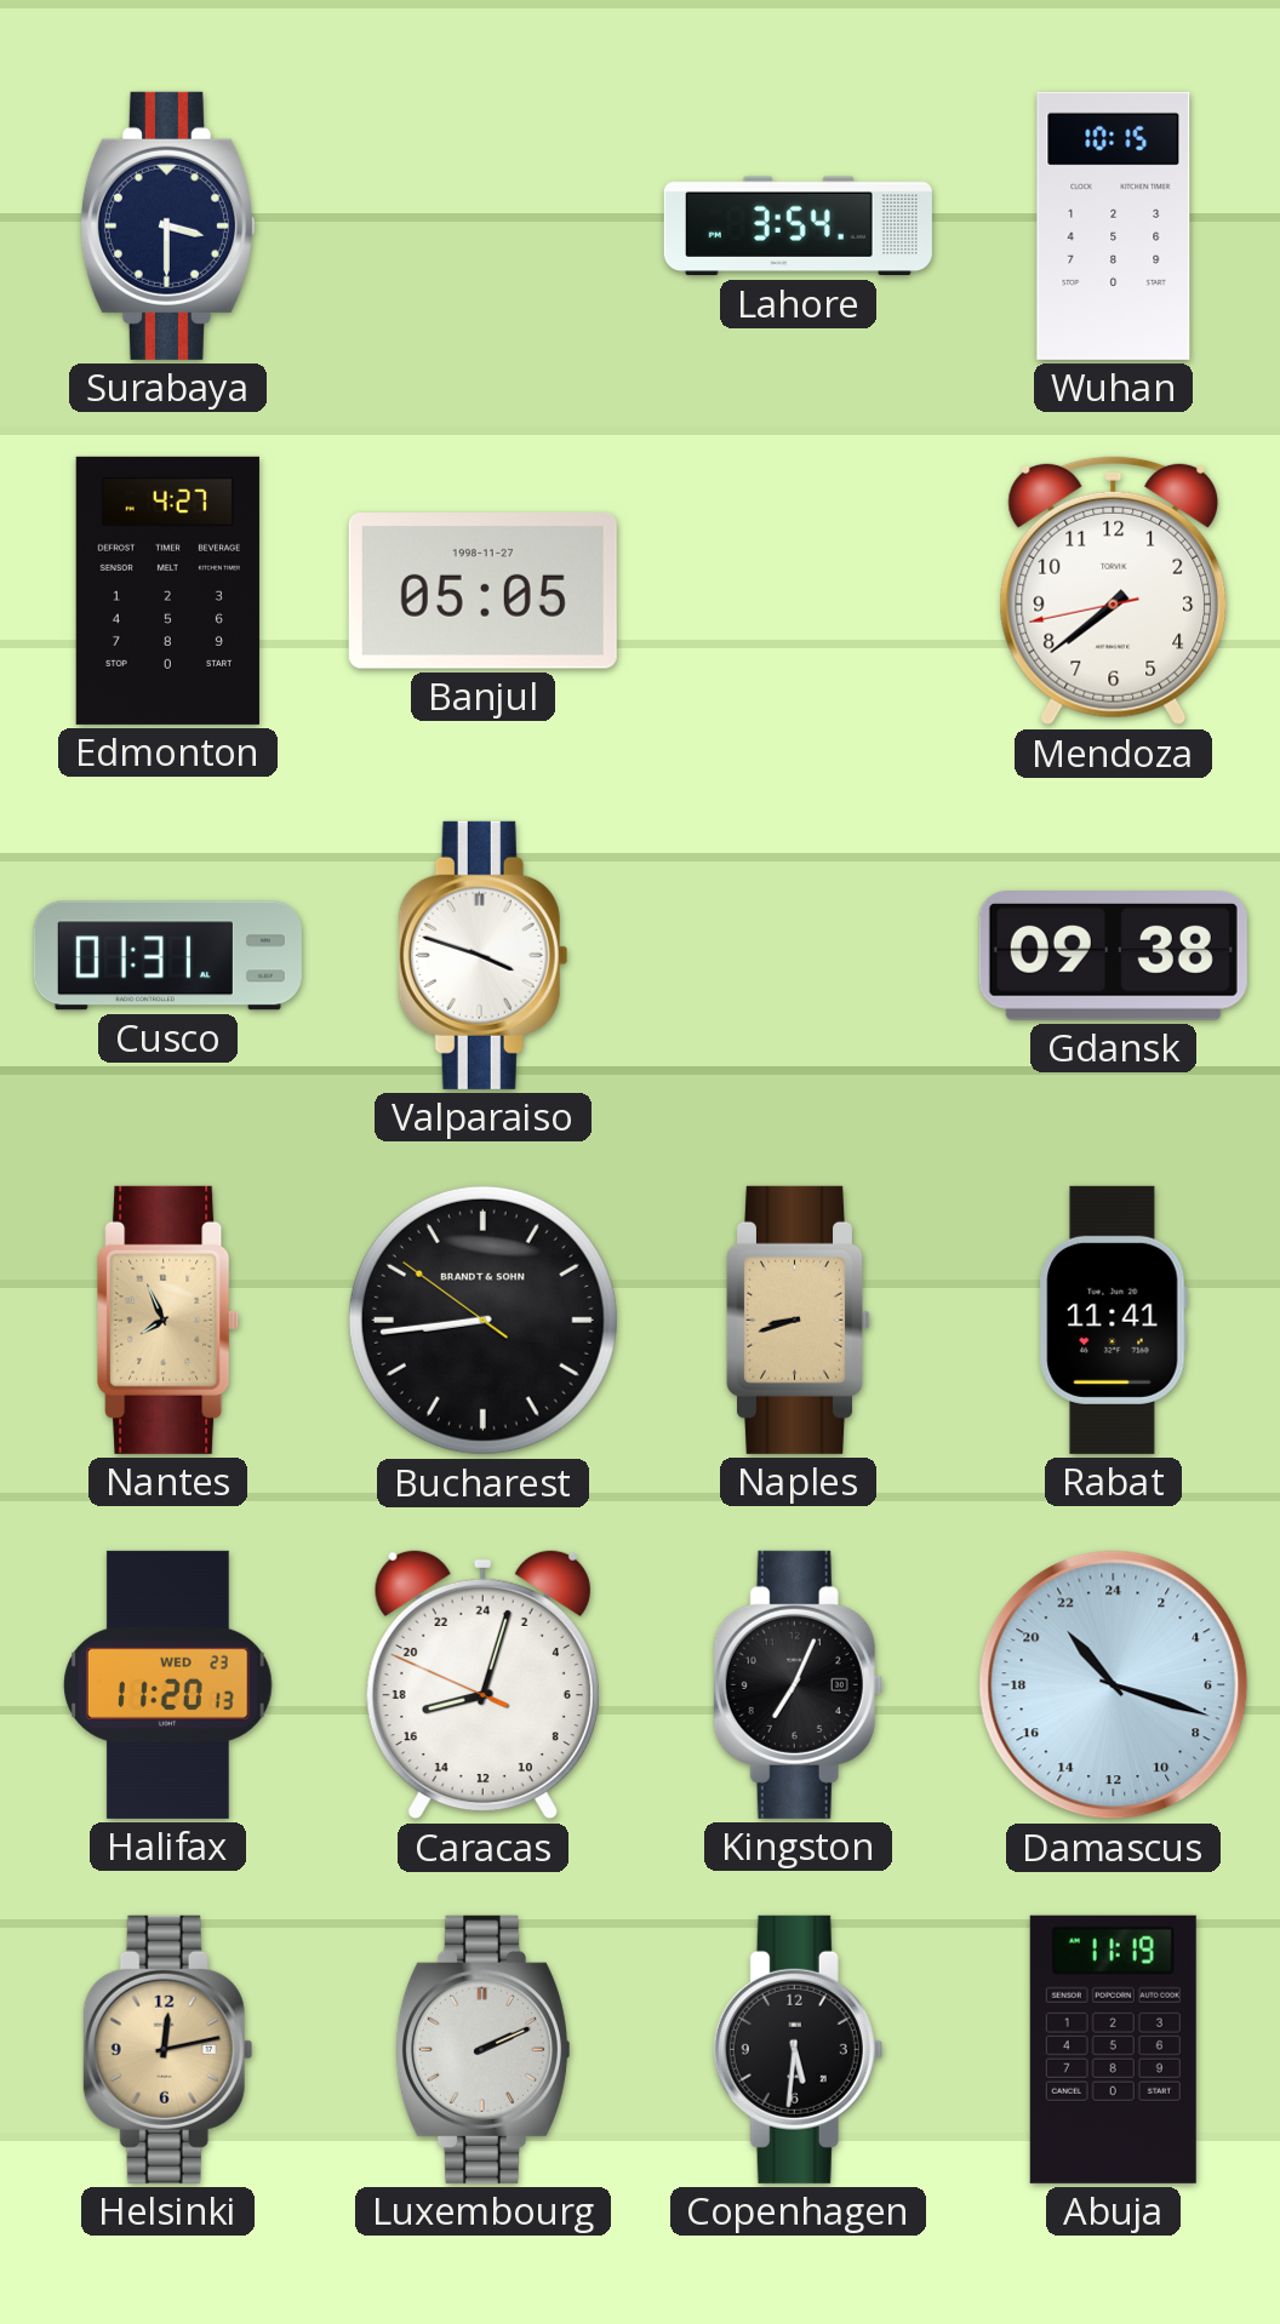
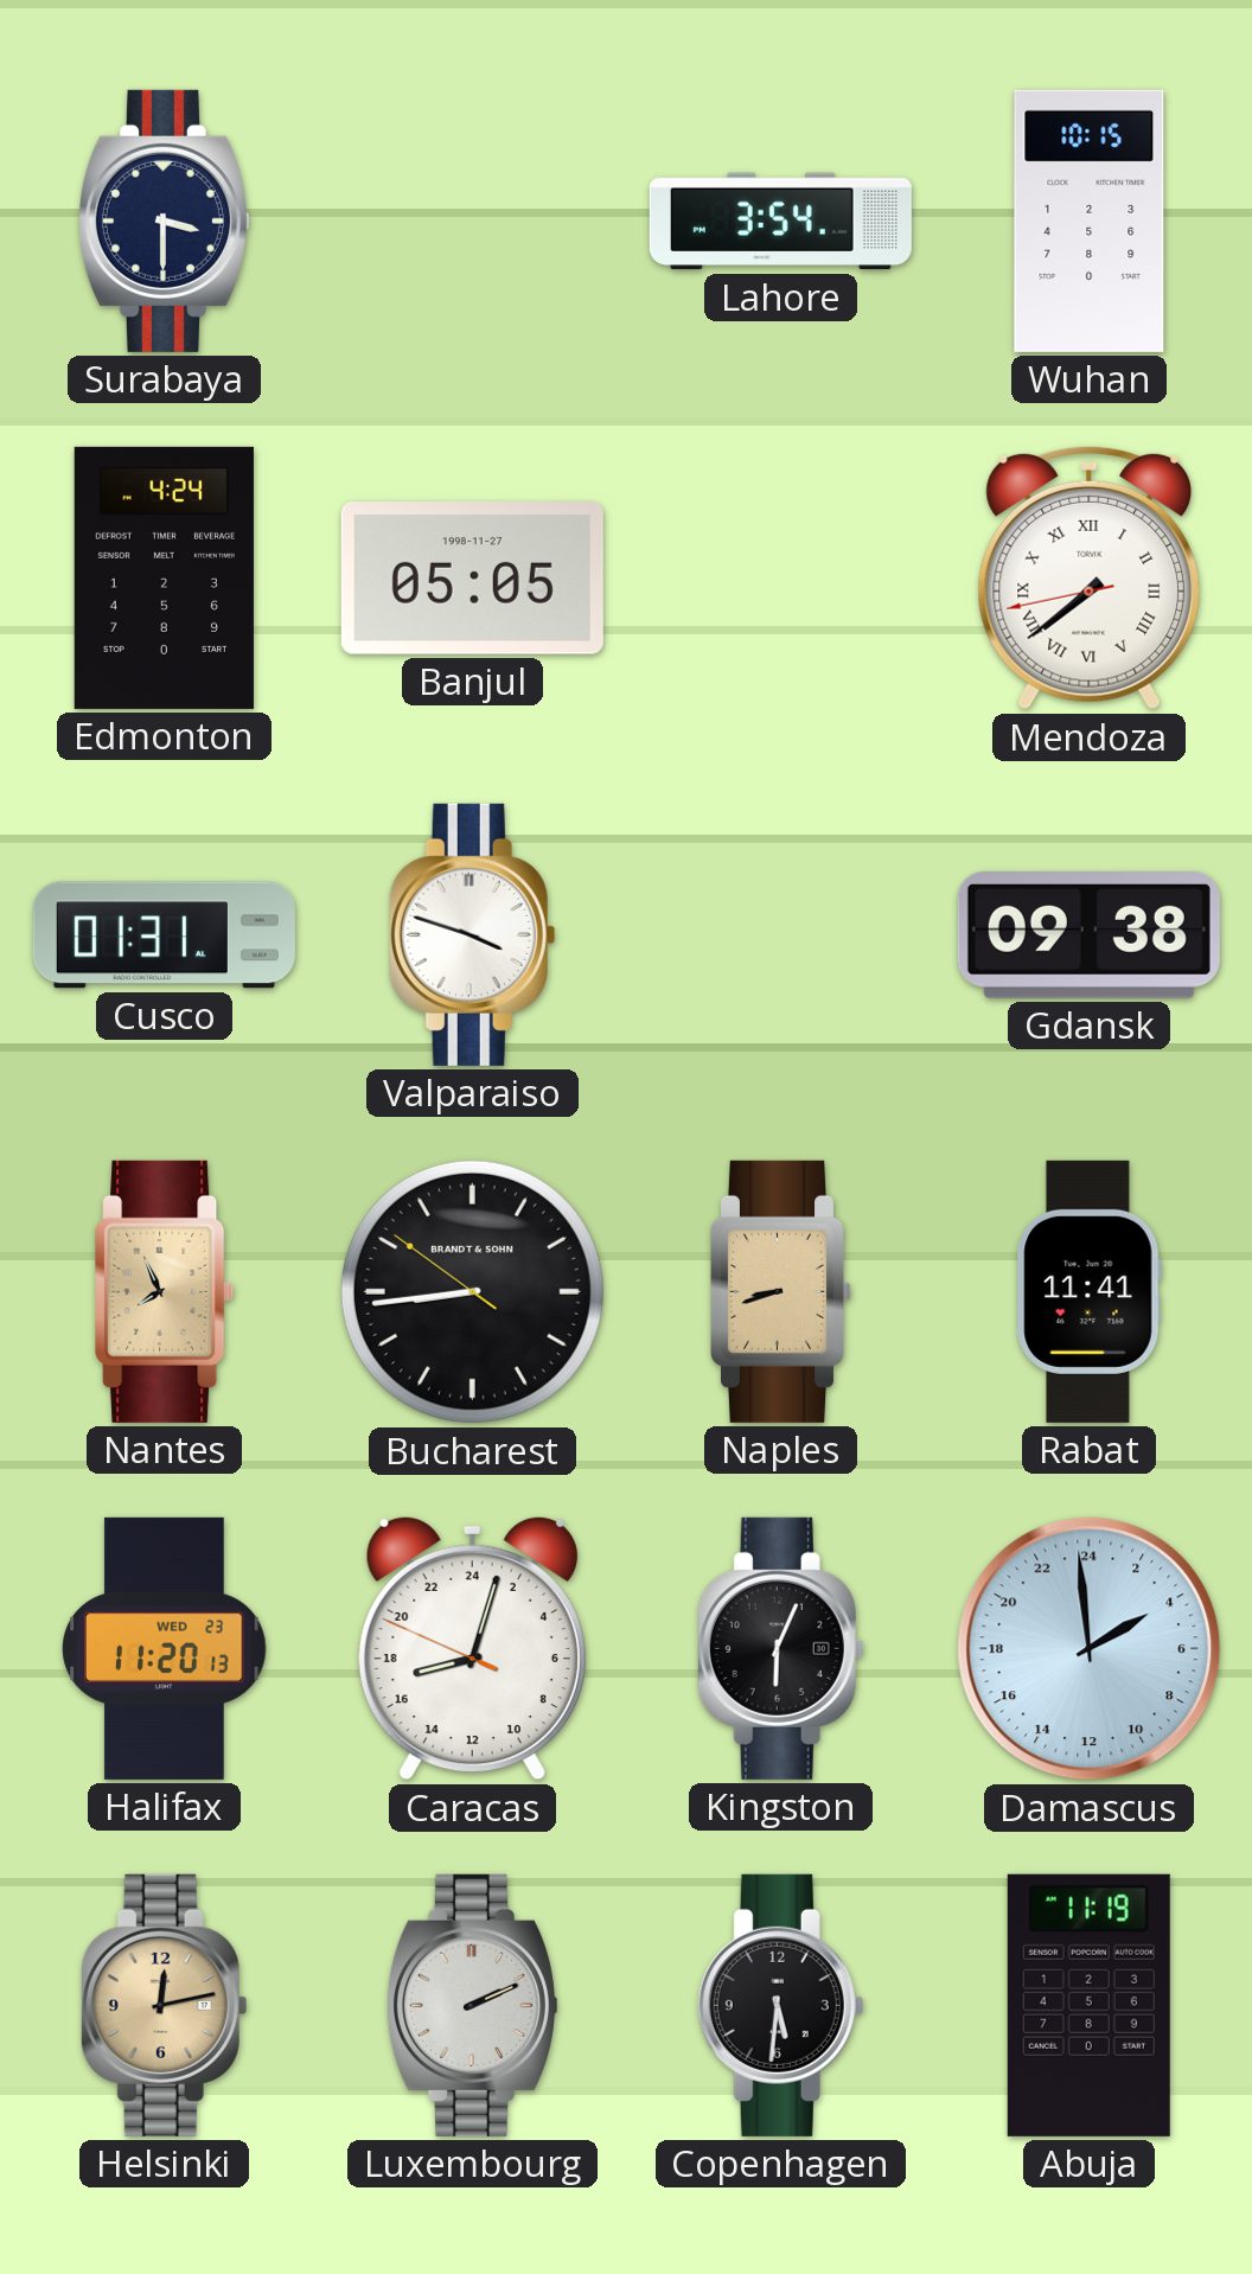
Edmonton: 4:27 -> 4:24 (164, 577)
Mendoza numerals: Arabic -> Roman (1090, 577)
Kingston: 7:04 -> 6:04 (781, 1648)
Damascus: 21:18 -> 3:59 (1090, 1649)
